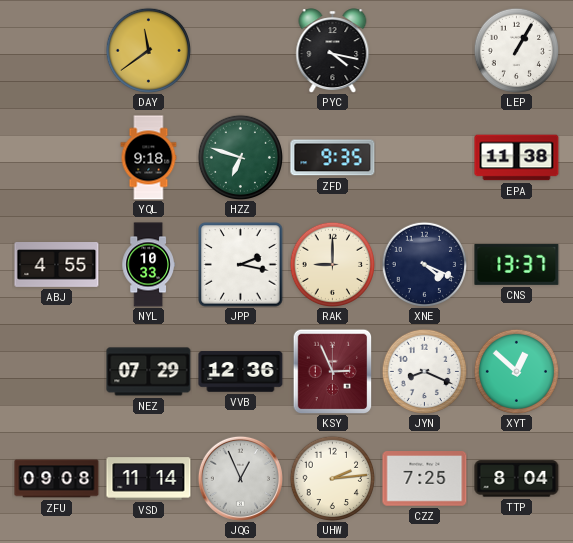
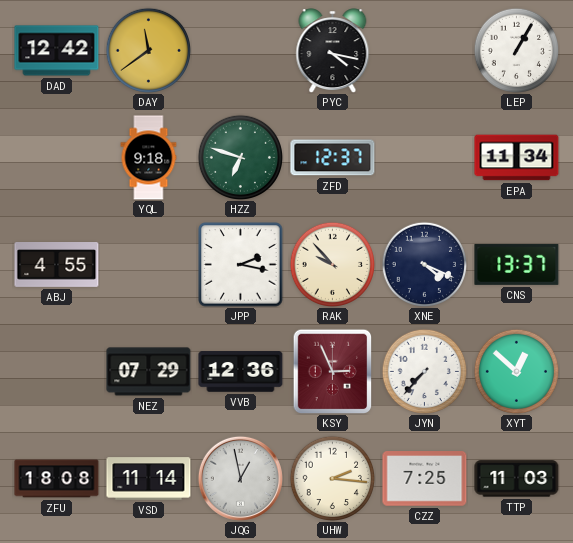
DAD: none -> 12:42 (57, 51)
ZFD: 9:35 -> 12:37 (333, 158)
EPA: 11:38 -> 11:34 (517, 158)
NYL: 10:33 -> none (148, 265)
RAK: 9:00 -> 9:53 (332, 264)
JYN: 8:19 -> 7:37 (424, 371)
ZFU: 09:08 -> 18:08 (57, 479)
JQG: 12:56 -> 12:58 (240, 478)
UHW: 2:14 -> 2:16 (332, 478)
TTP: 8:04 -> 11:03 (517, 479)
